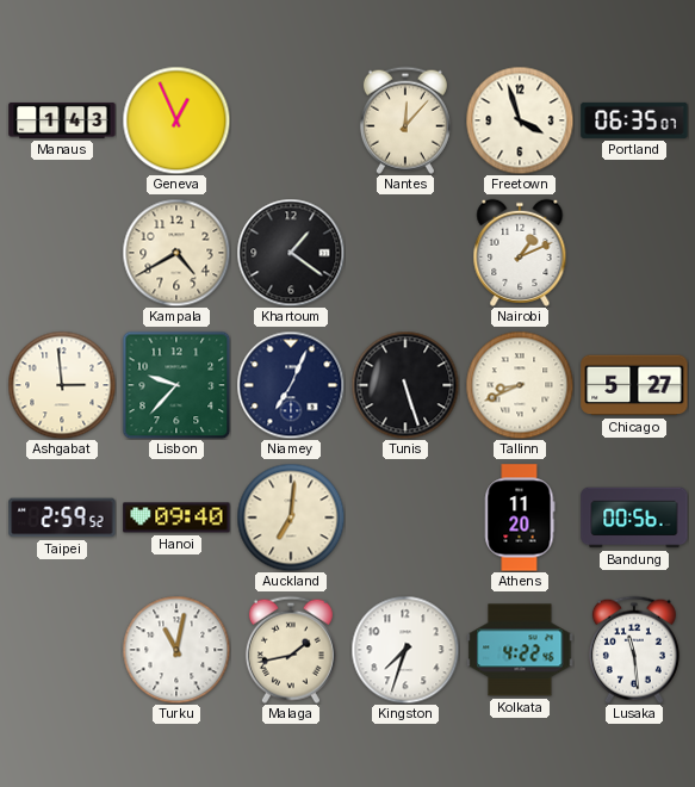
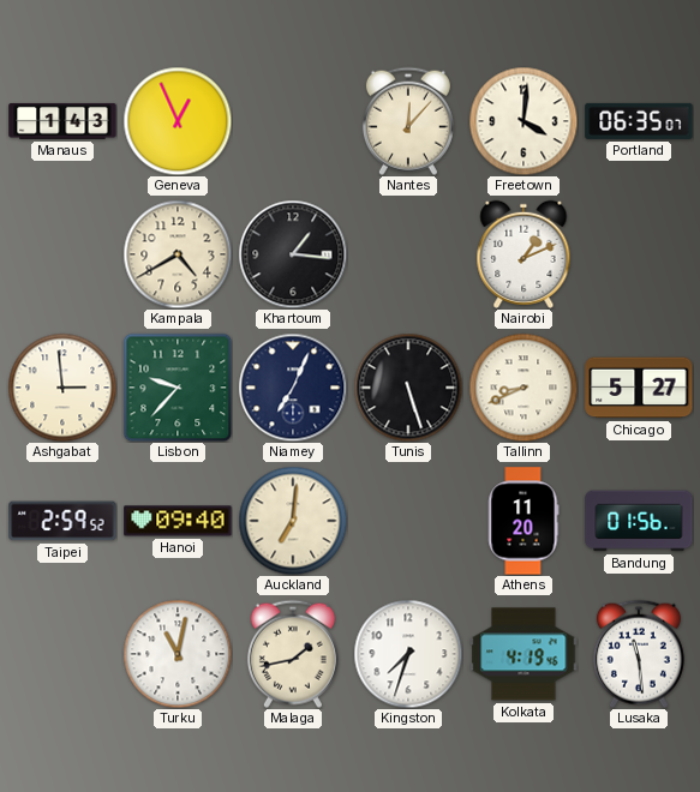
Freetown: 3:57 -> 4:01 (523, 121)
Khartoum: 1:21 -> 1:16 (293, 254)
Bandung: 00:56 -> 01:56 (639, 521)
Kolkata: 4:22 -> 4:19 (523, 654)
